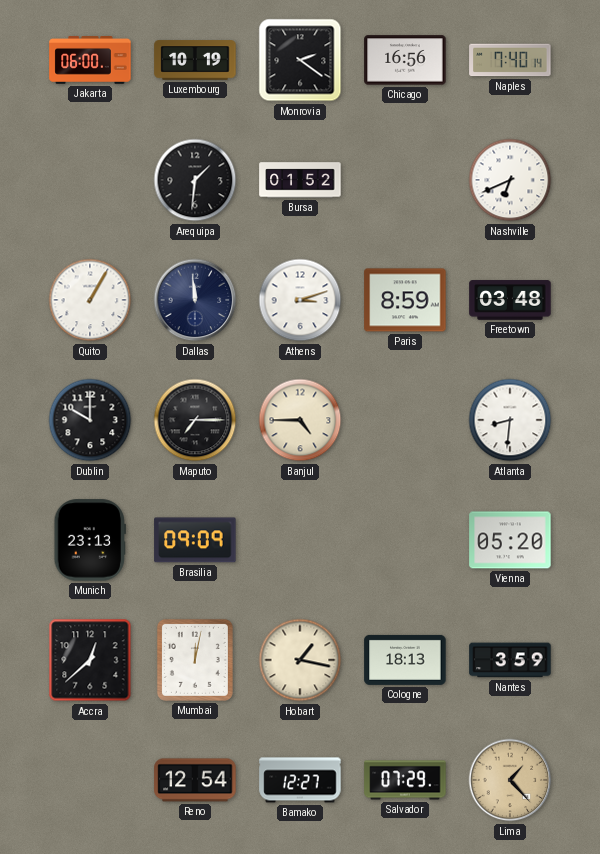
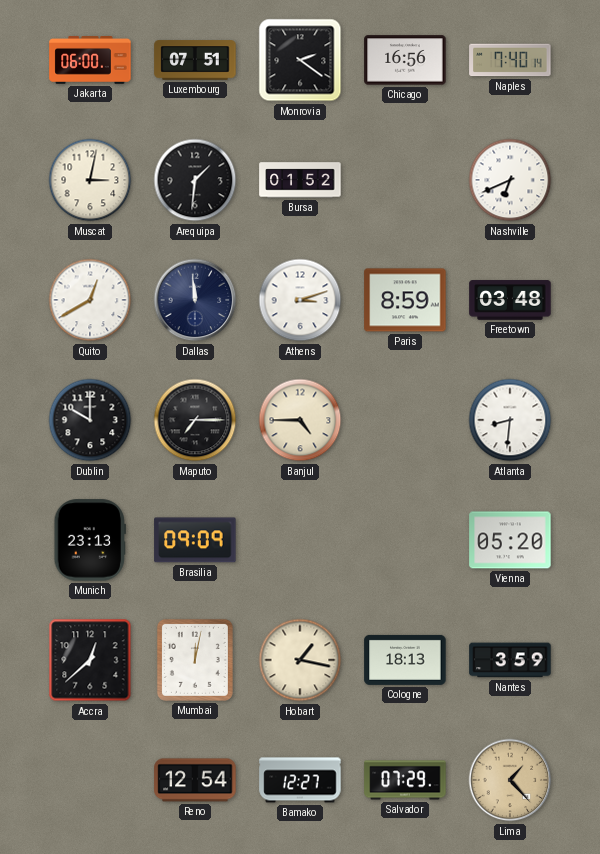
Luxembourg: 10:19 -> 07:51 (195, 60)
Muscat: none -> 3:02 (90, 180)
Quito: 1:05 -> 12:40 (90, 300)
